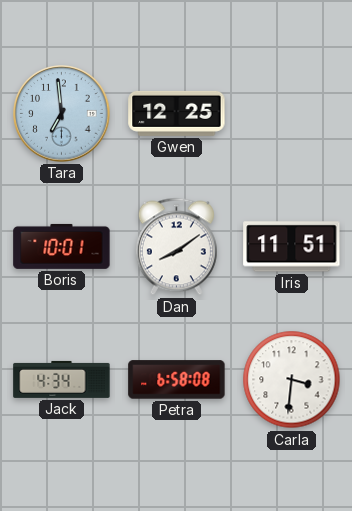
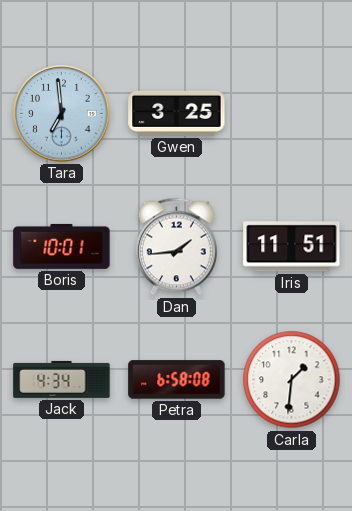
Gwen: 12:25 -> 3:25 (177, 113)
Dan: 8:09 -> 1:44 (176, 247)
Carla: 3:31 -> 1:31 (292, 380)
